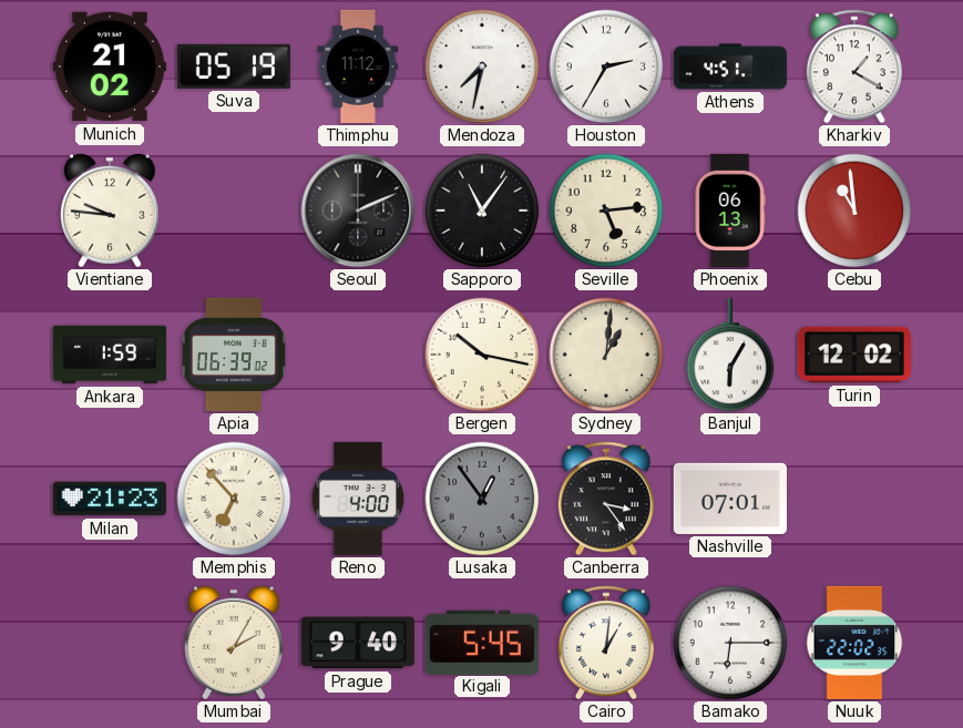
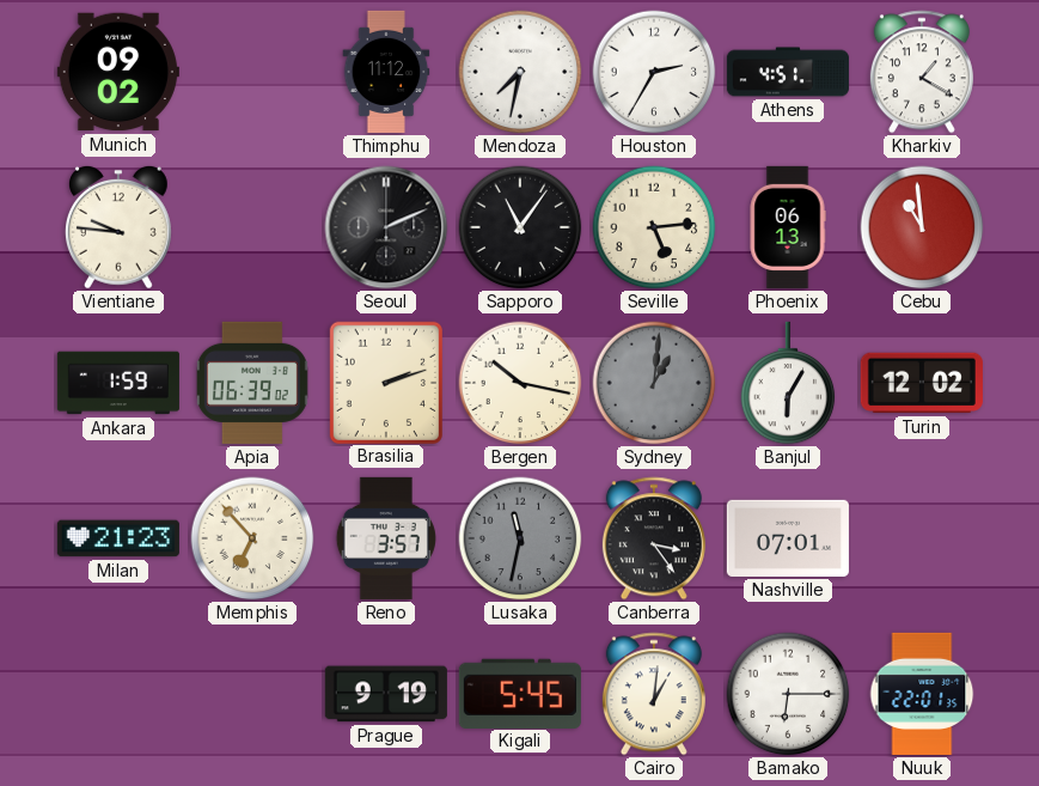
Munich: 21:02 -> 09:02 (118, 72)
Suva: 05:19 -> none (234, 66)
Brasilia: none -> 2:12 (386, 382)
Sydney dial: cream -> grey (654, 383)
Reno: 4:00 -> 3:57 (386, 538)
Lusaka: 12:54 -> 11:32 (520, 538)
Mumbai: 2:05 -> none (234, 643)
Prague: 9:40 -> 9:19 (386, 694)
Nuuk: 22:02 -> 22:01 (922, 694)
